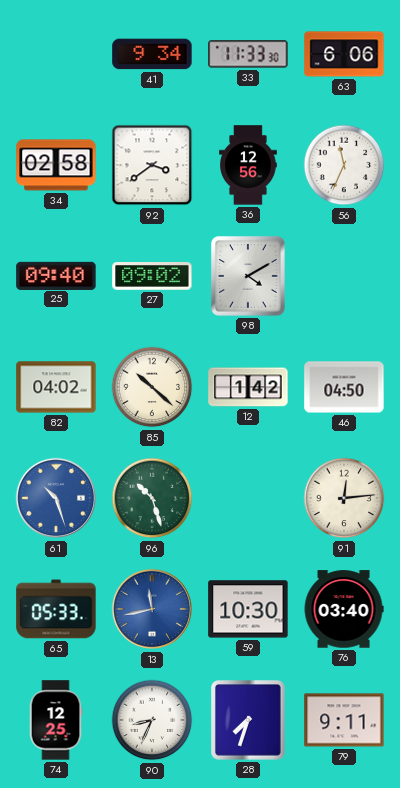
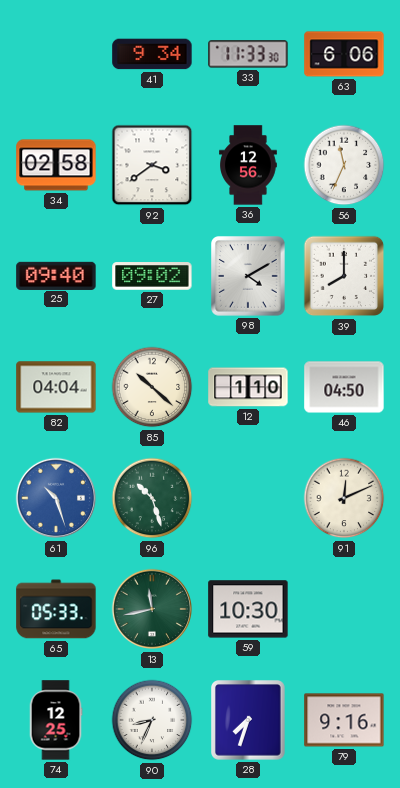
39: none -> 8:00 (344, 276)
82: 04:02 -> 04:04 (56, 387)
12: 1:42 -> 1:10 (248, 387)
91: 12:14 -> 12:11 (344, 498)
13 dial: blue -> green (152, 609)
76: 03:40 -> none (344, 609)
79: 9:11 -> 9:16 (344, 720)
